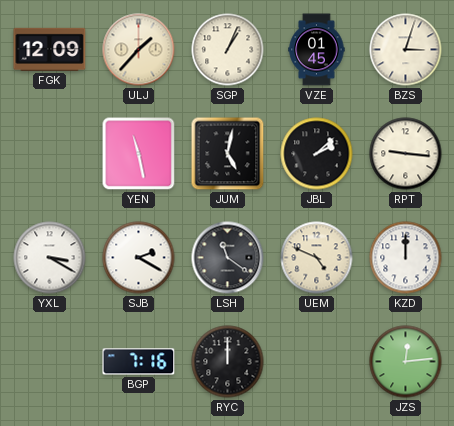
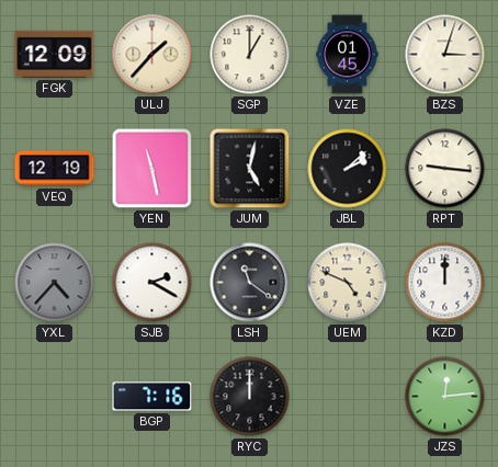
SGP: 1:04 -> 1:00 (250, 55)
VEQ: none -> 12:19 (55, 169)
YXL: 3:20 -> 4:37 (55, 283)
YXL dial: white -> grey (55, 283)
